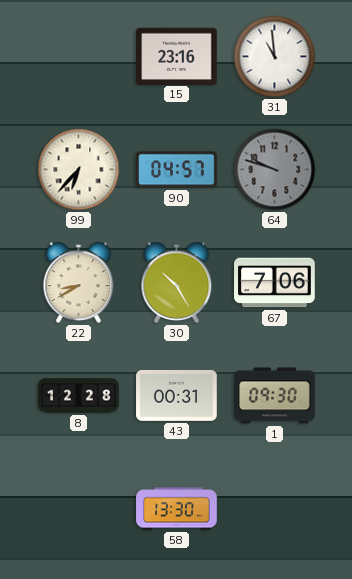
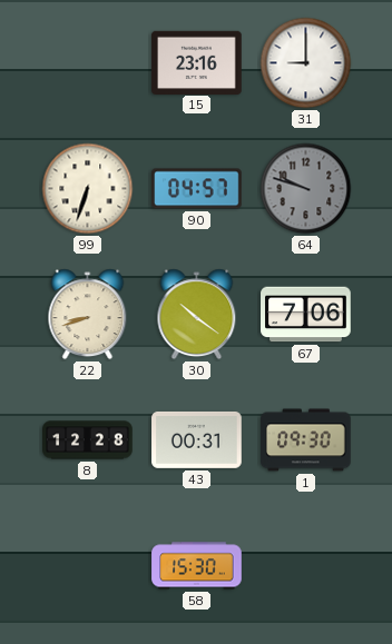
31: 10:59 -> 9:00 (306, 63)
99: 6:37 -> 6:33 (88, 189)
22: 8:40 -> 8:42 (88, 315)
30: 10:25 -> 10:21 (197, 315)
58: 13:30 -> 15:30 (197, 566)
